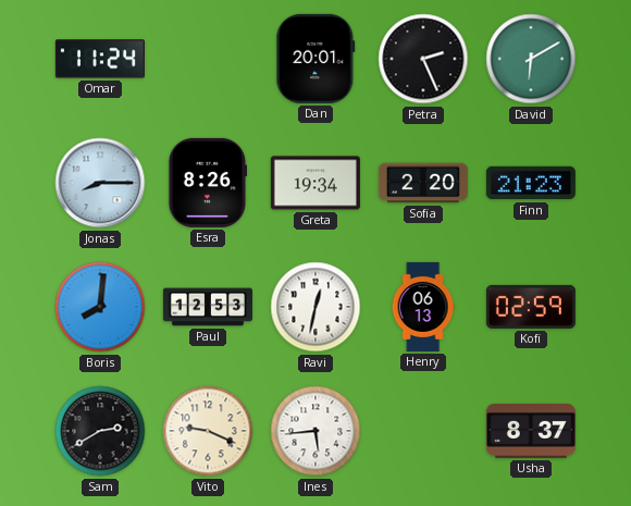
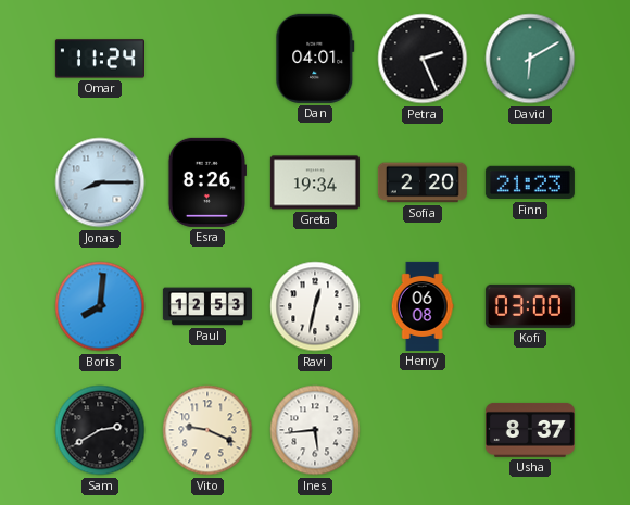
Dan: 20:01 -> 04:01 (315, 59)
Henry: 06:13 -> 06:08 (423, 306)
Kofi: 02:59 -> 03:00 (530, 306)
